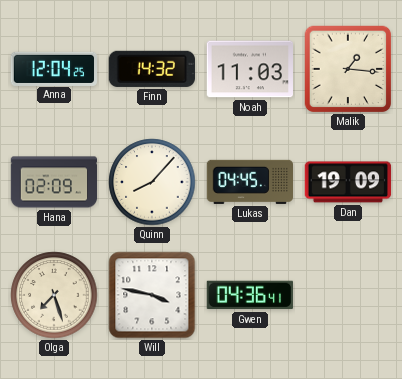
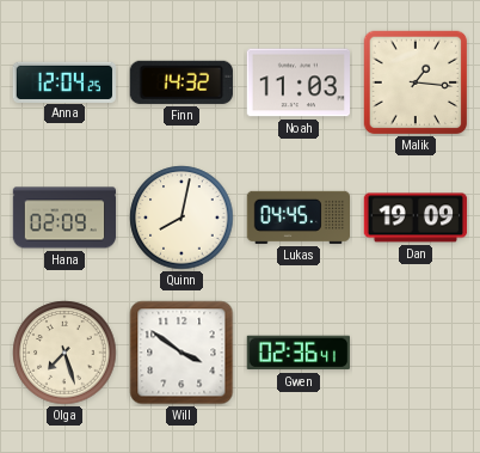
Quinn: 8:07 -> 8:02 (181, 218)
Will: 3:47 -> 3:51 (181, 353)
Gwen: 04:36 -> 02:36 (299, 353)
